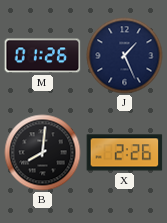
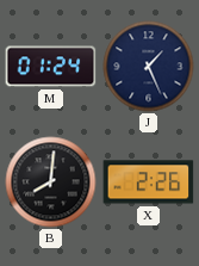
M: 01:26 -> 01:24 (51, 67)
